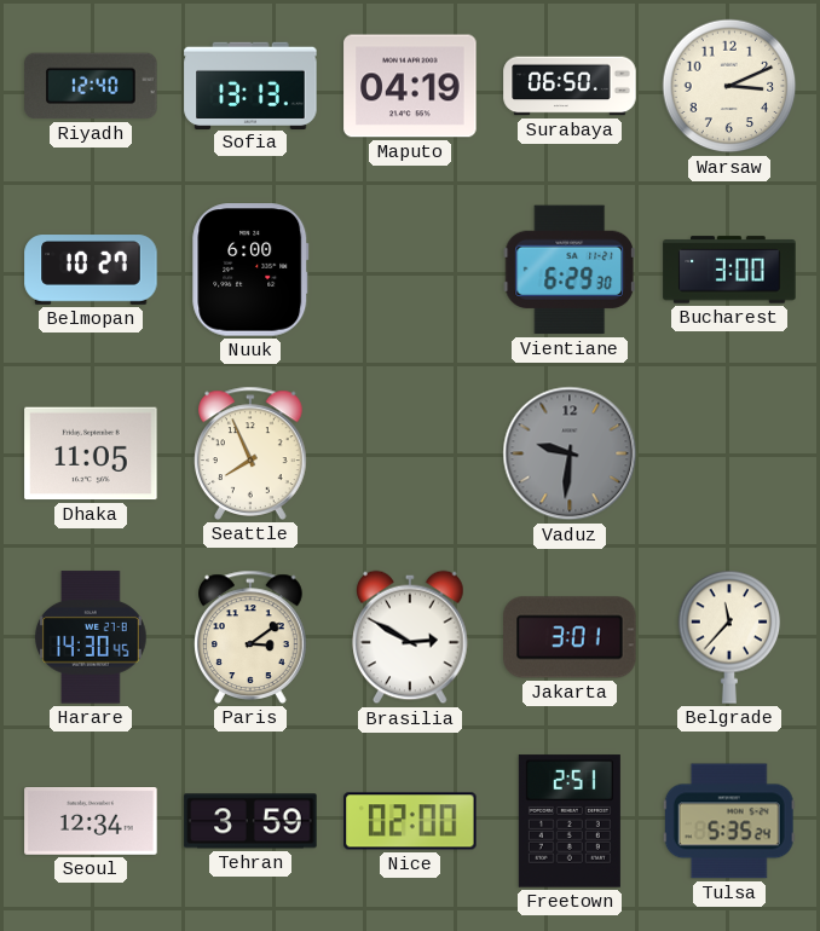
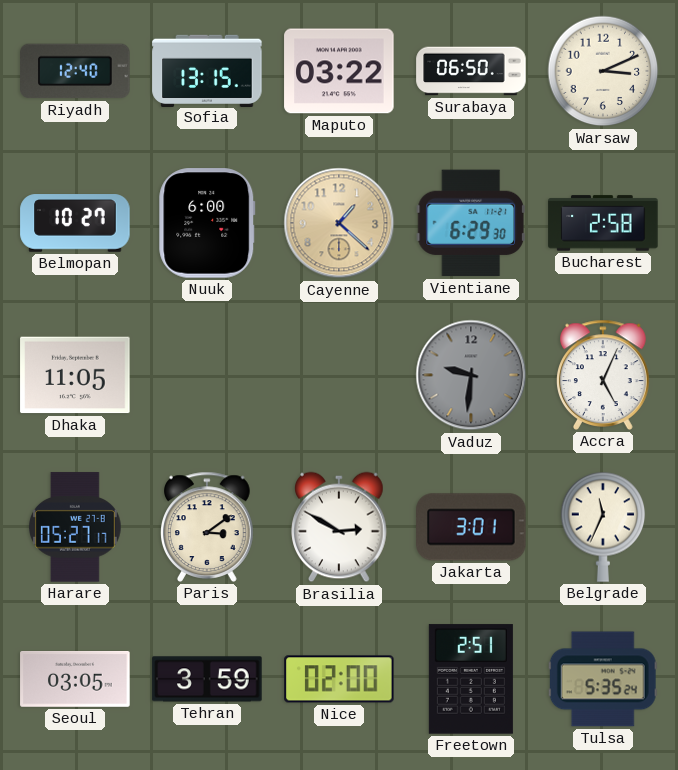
Sofia: 13:13 -> 13:15 (207, 70)
Maputo: 04:19 -> 03:22 (339, 71)
Cayenne: none -> 1:22 (339, 223)
Bucharest: 3:00 -> 2:58 (603, 223)
Seattle: 7:56 -> none (252, 453)
Accra: none -> 5:04 (604, 375)
Harare: 14:30 -> 05:27 (76, 527)
Belgrade: 11:37 -> 11:34 (603, 527)
Seoul: 12:34 -> 03:05 (75, 680)
